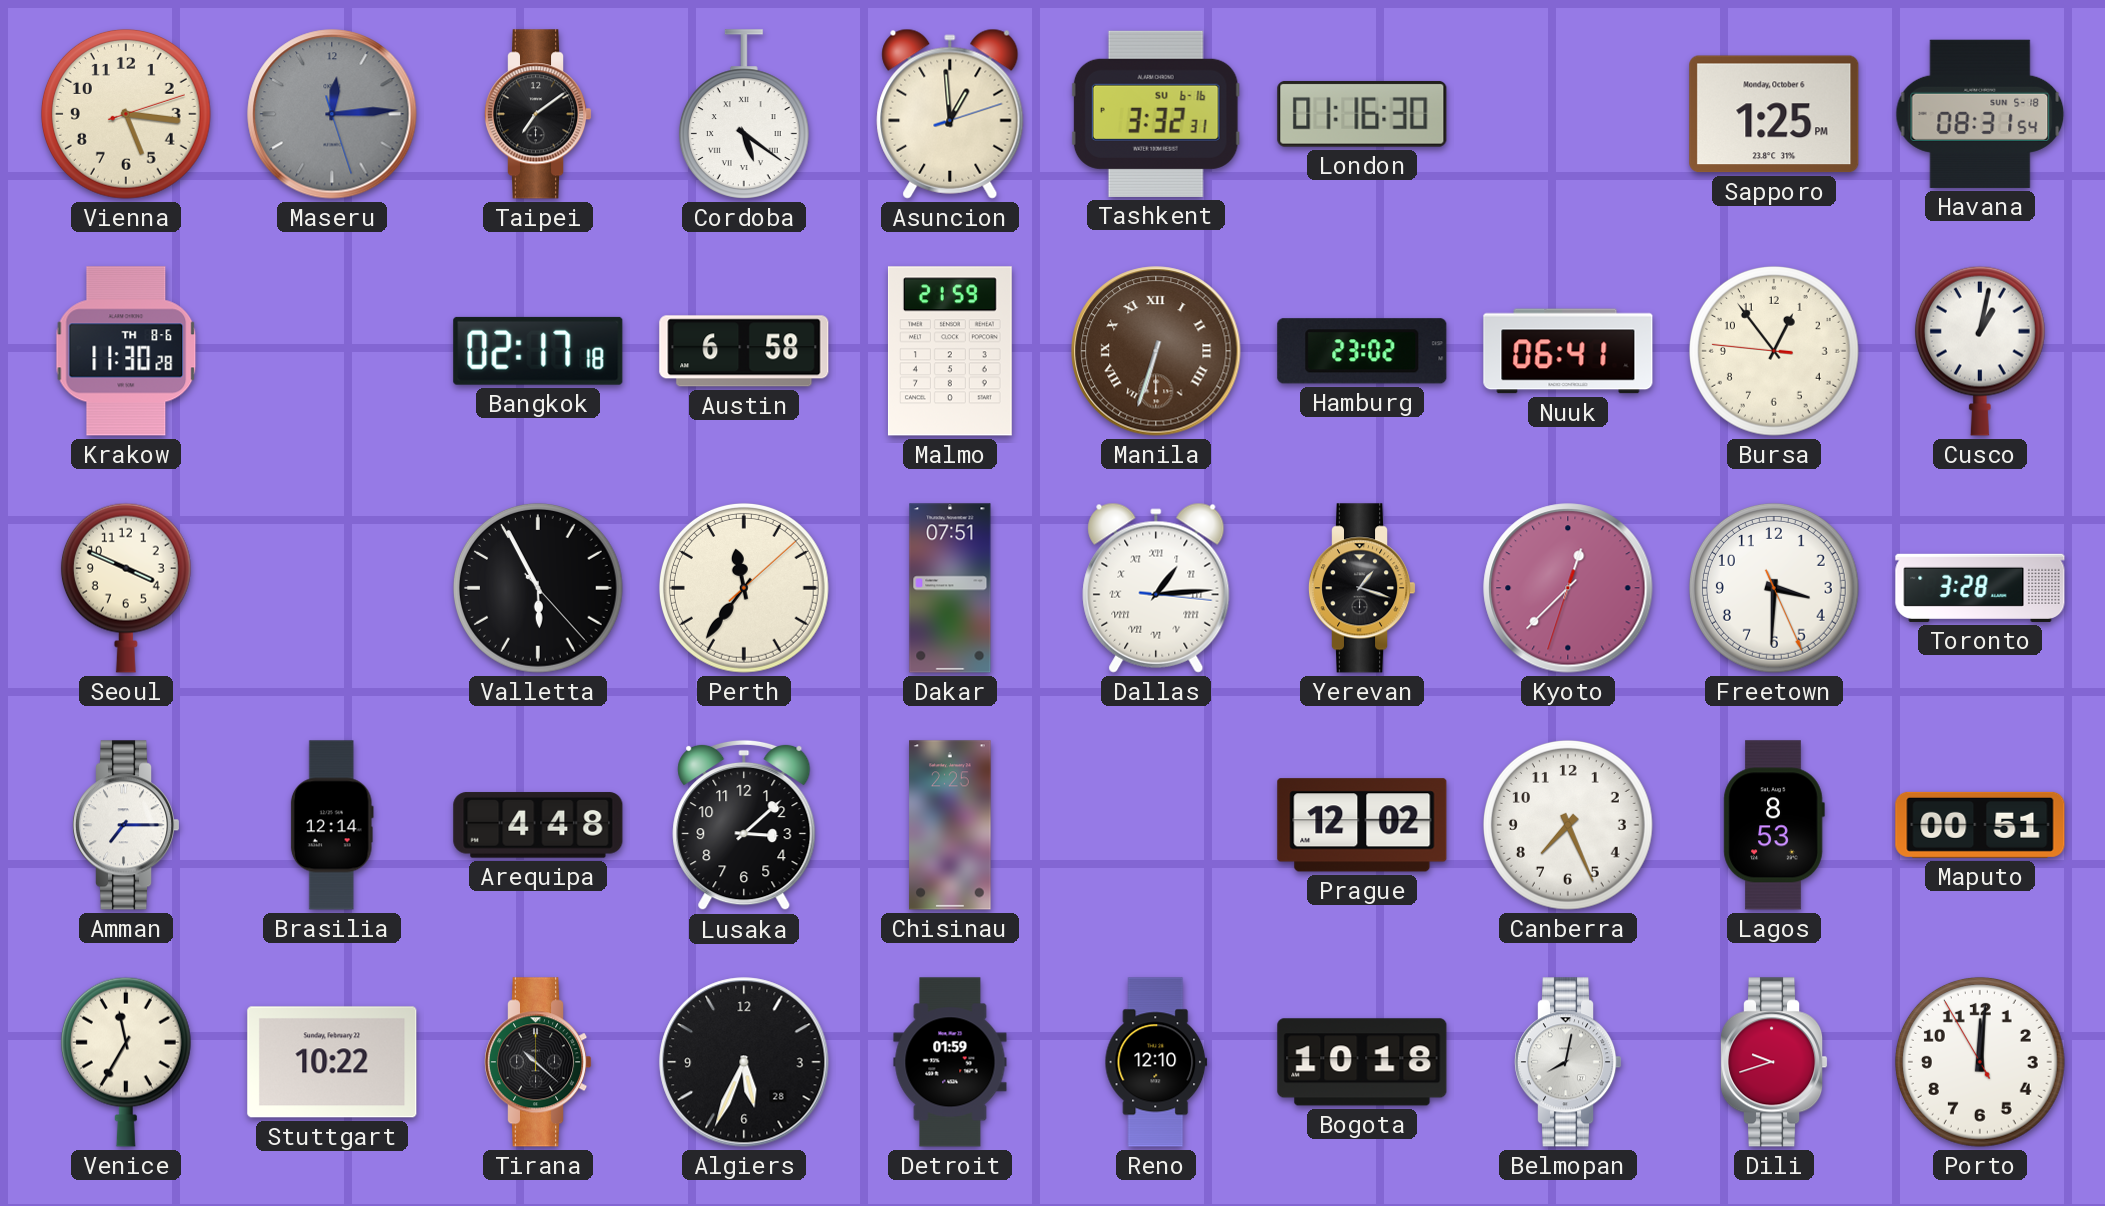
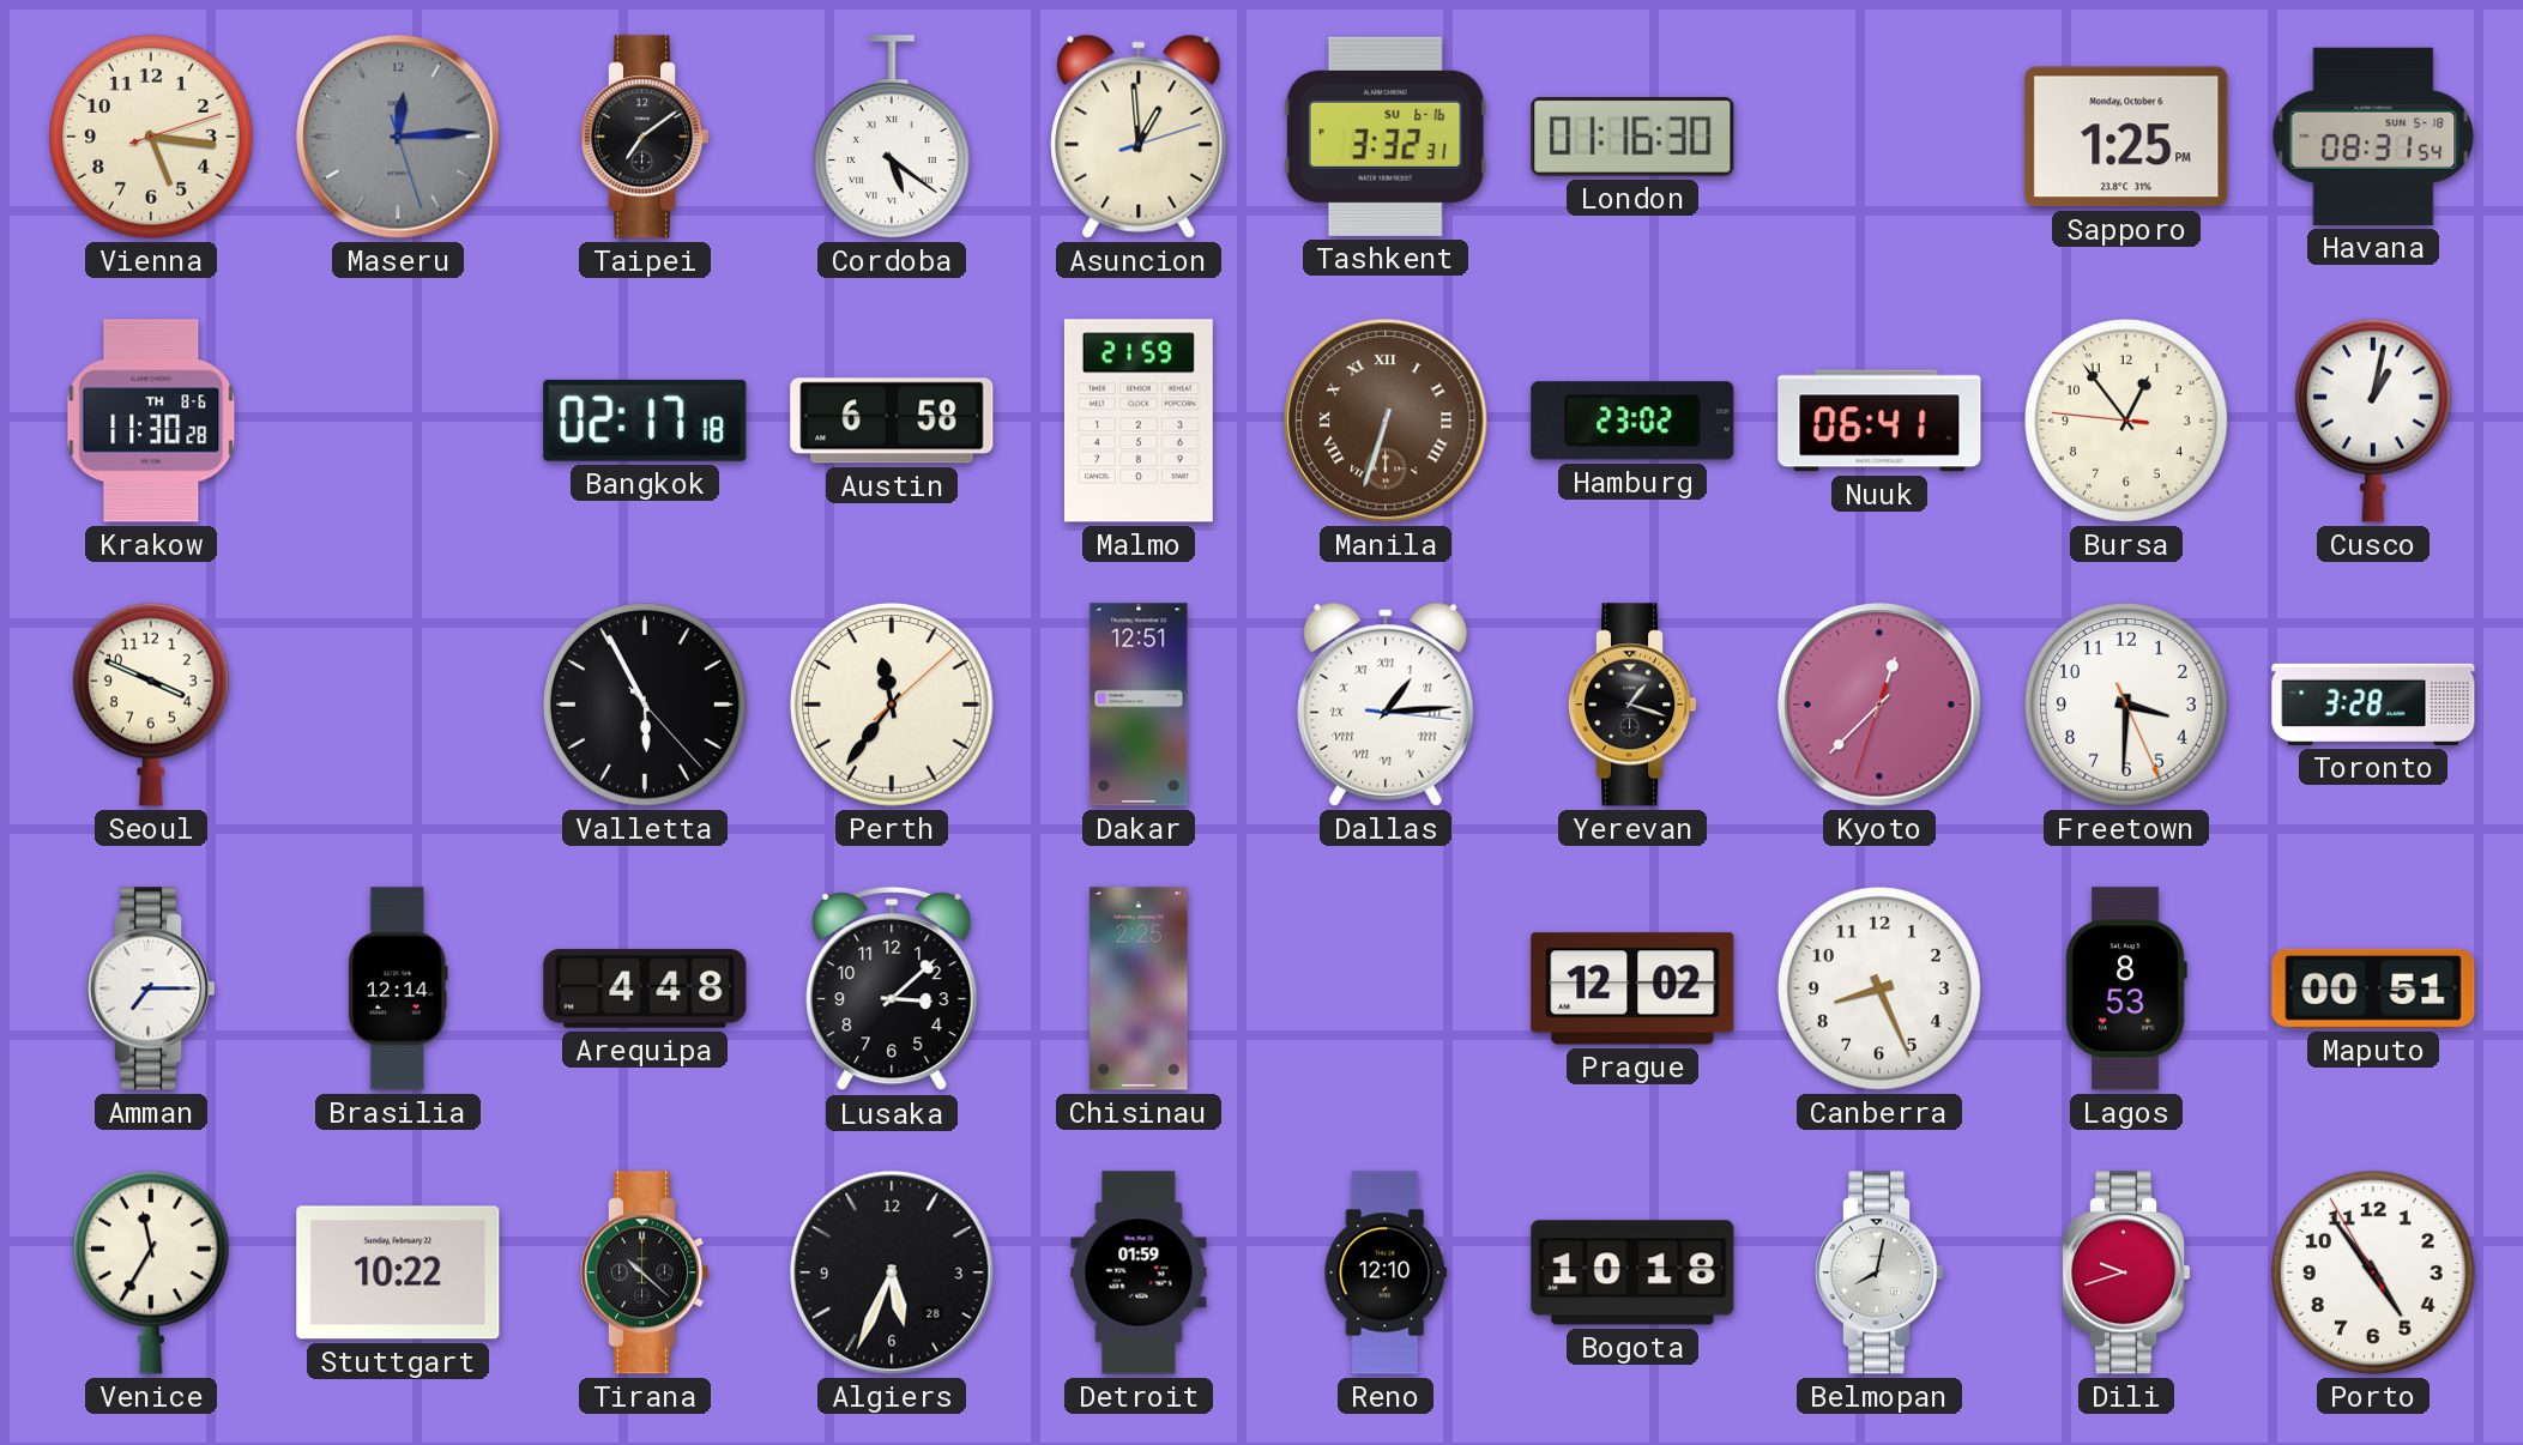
Dakar: 07:51 -> 12:51 (1139, 705)
Canberra: 7:26 -> 8:26 (1881, 988)
Porto: 12:00 -> 4:53 (2374, 1272)
